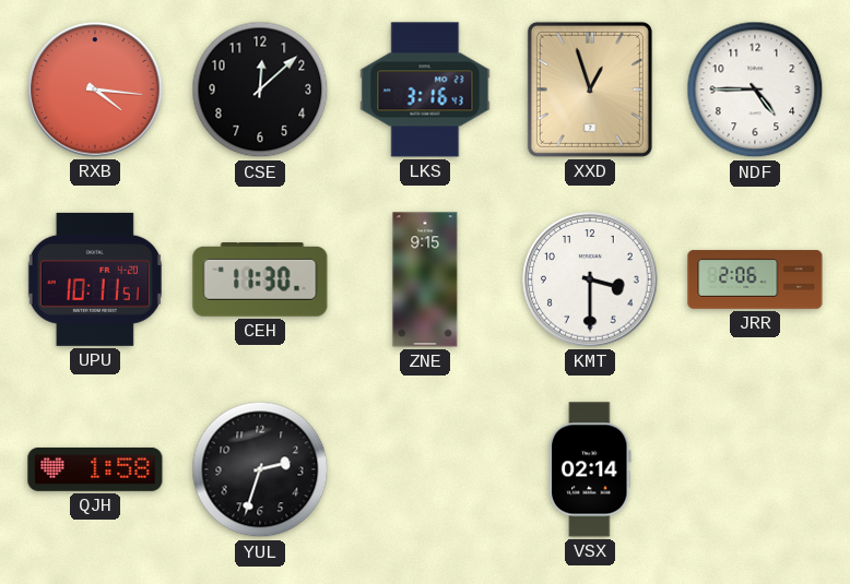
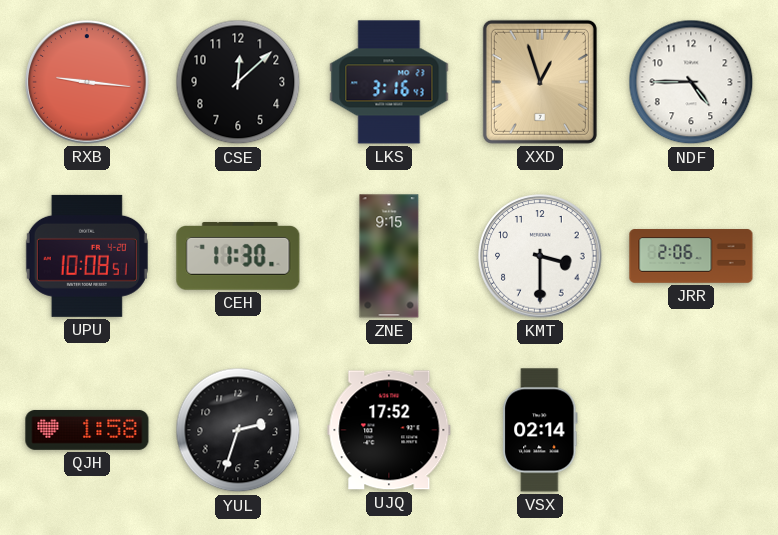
RXB: 4:16 -> 9:16 (87, 82)
UPU: 10:11 -> 10:08 (87, 256)
UJQ: none -> 17:52 (389, 430)
